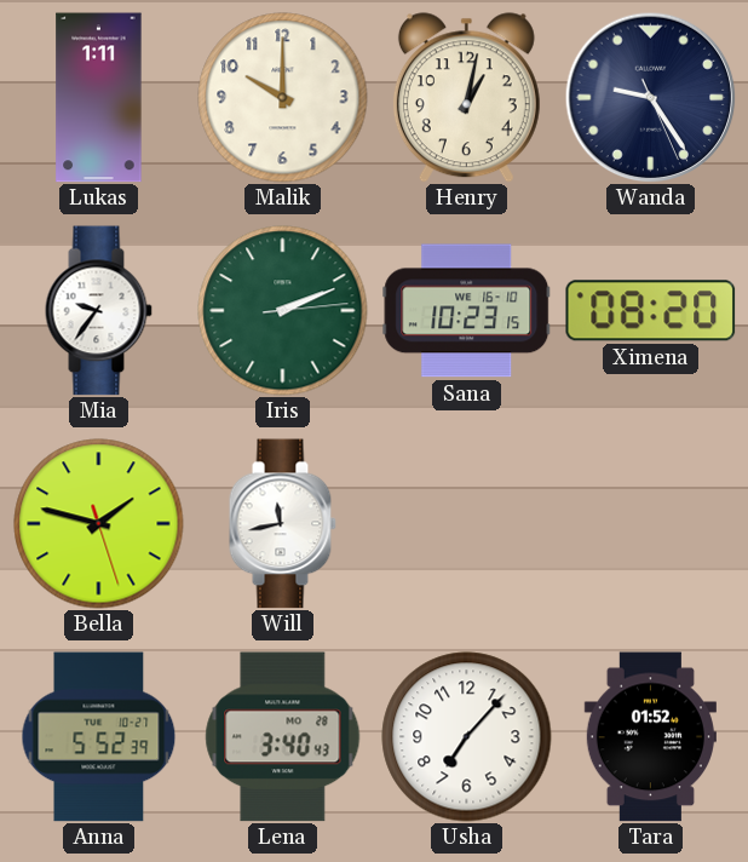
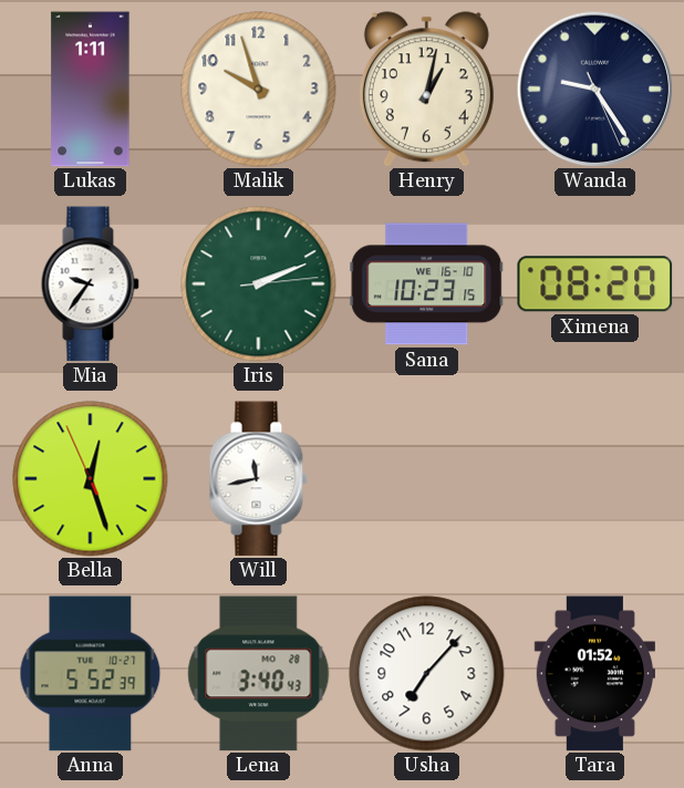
Malik: 10:00 -> 9:57 (259, 90)
Bella: 1:47 -> 12:26 (91, 479)
